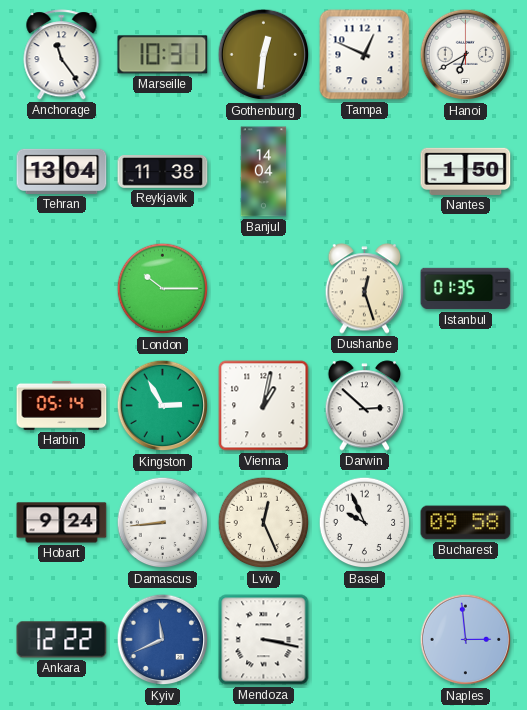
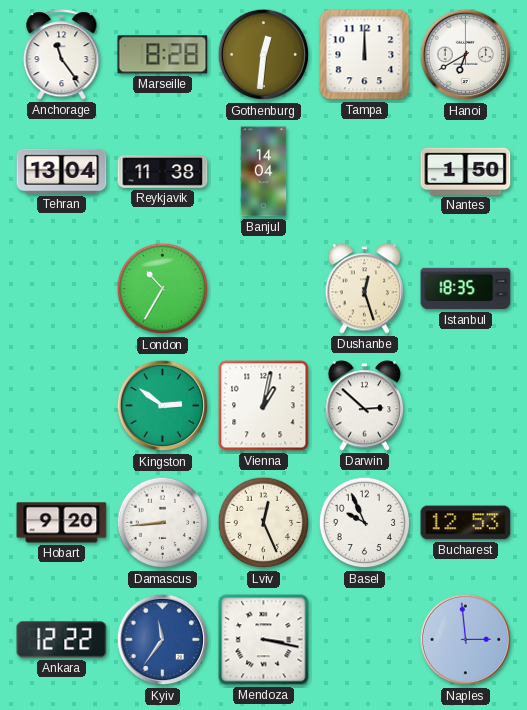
Marseille: 10:31 -> 8:28 (163, 55)
Tampa: 12:49 -> 12:00 (365, 55)
London: 10:15 -> 10:35 (163, 289)
Istanbul: 01:35 -> 18:35 (466, 289)
Harbin: 05:14 -> none (62, 405)
Kingston: 2:55 -> 2:51 (163, 406)
Hobart: 9:24 -> 9:20 (62, 523)
Bucharest: 09:58 -> 12:53 (466, 523)
Kyiv: 11:41 -> 11:36 (163, 640)
